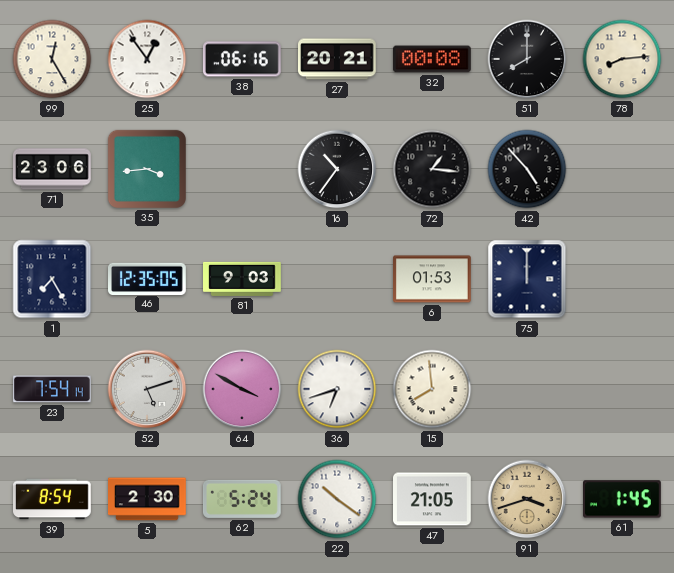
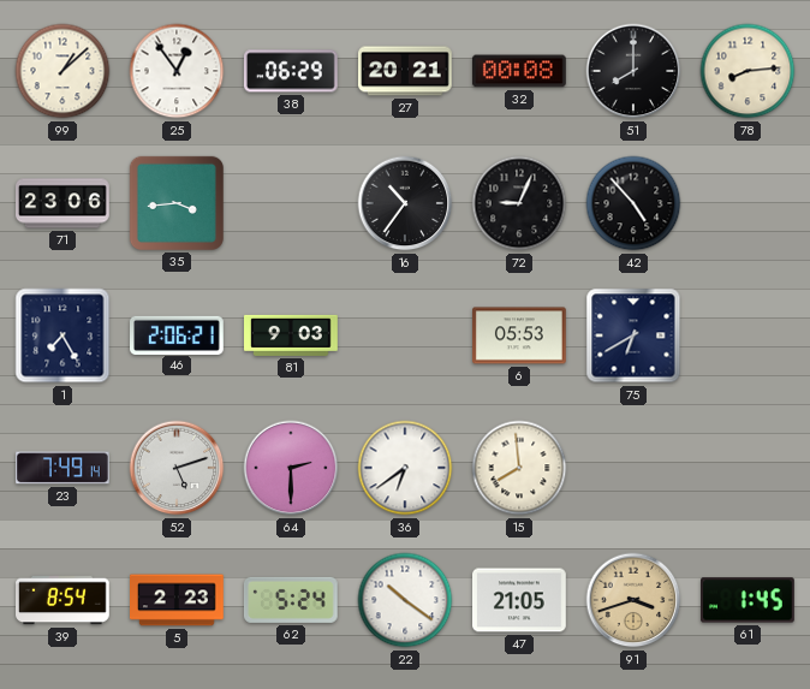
99: 12:25 -> 1:08 (62, 71)
38: 06:16 -> 06:29 (291, 71)
72: 1:16 -> 9:04 (519, 203)
46: 12:35 -> 2:06 (178, 334)
6: 01:53 -> 05:53 (520, 335)
75: 12:00 -> 6:40 (633, 335)
23: 7:54 -> 7:49 (64, 468)
64: 3:50 -> 2:30 (291, 468)
36: 6:42 -> 6:39 (405, 468)
5: 2:30 -> 2:23 (178, 600)
